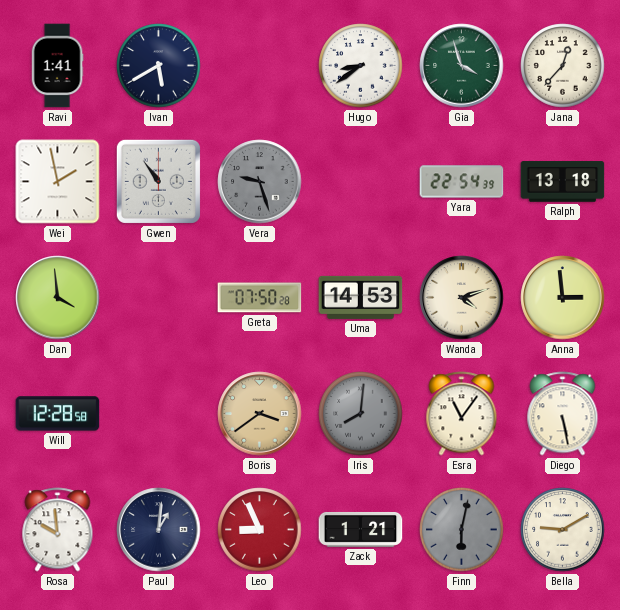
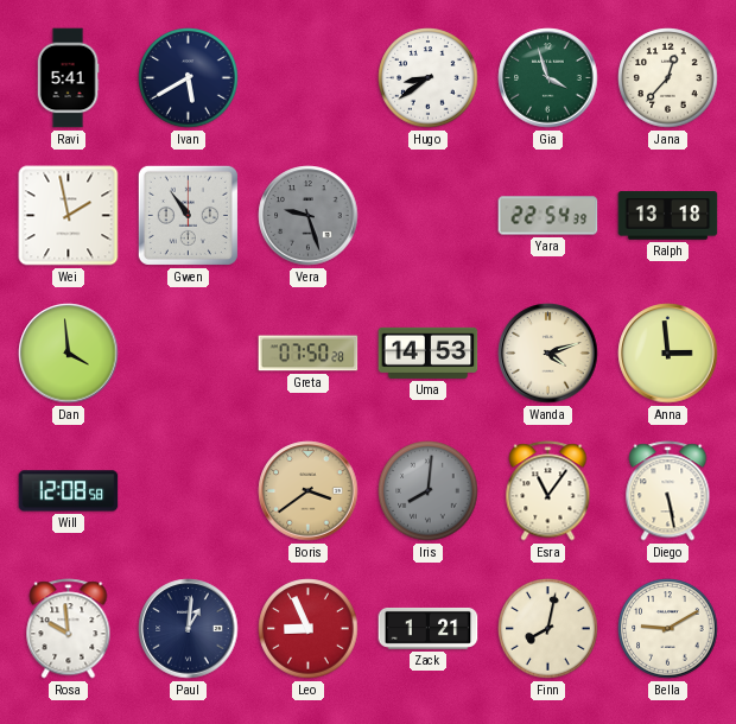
Ravi: 1:41 -> 5:41 (68, 78)
Will: 12:28 -> 12:08 (69, 491)
Finn: 6:02 -> 8:02 (548, 629)
Finn dial: grey -> cream (548, 629)
